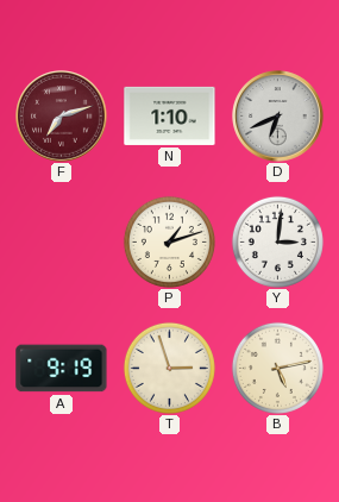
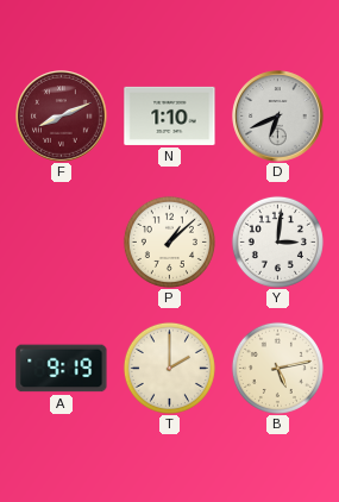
F: 7:12 -> 8:11 (62, 117)
P: 1:12 -> 1:08 (169, 241)
T: 2:57 -> 2:00 (169, 368)
